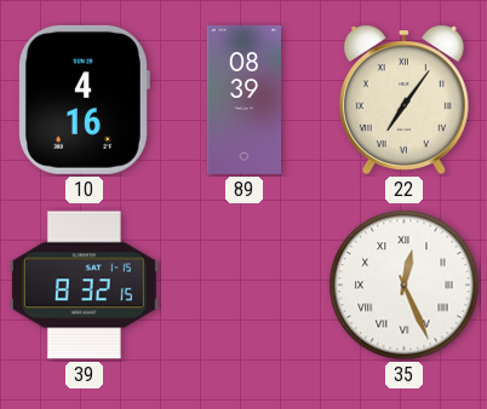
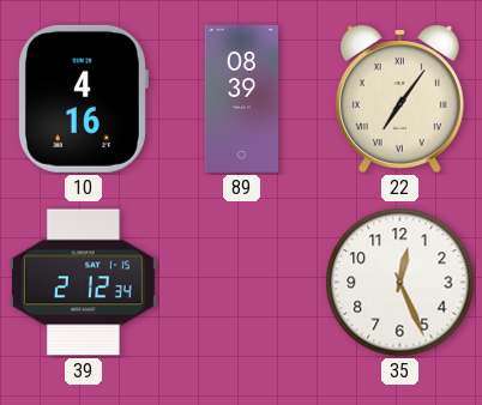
39: 8:32 -> 2:12 (83, 283)
35 numerals: Roman -> Arabic (400, 283)
